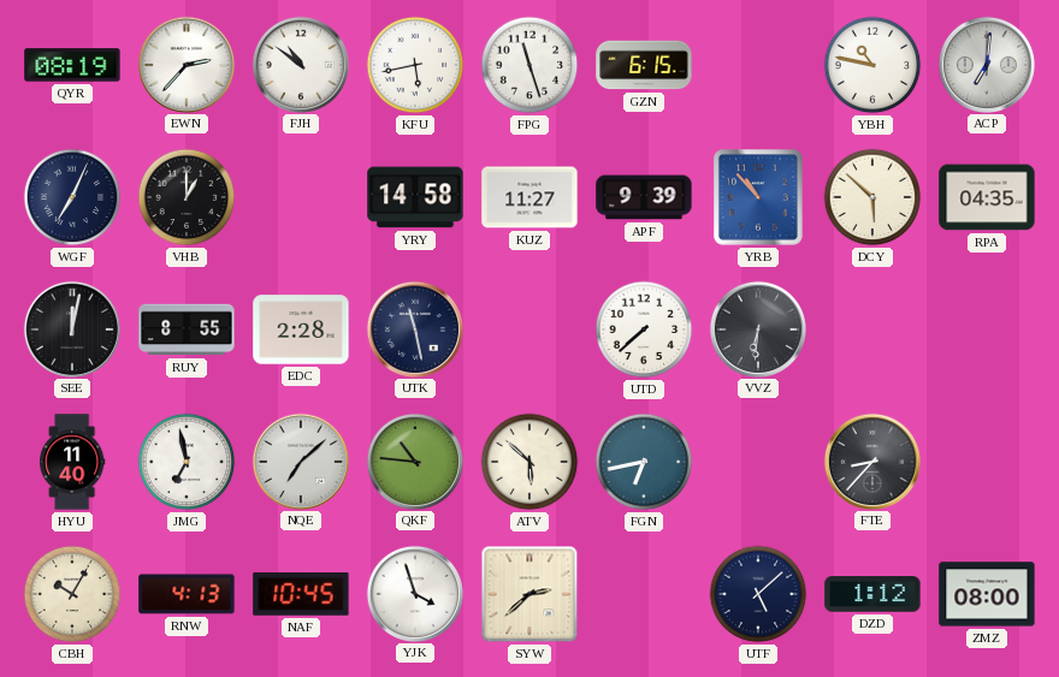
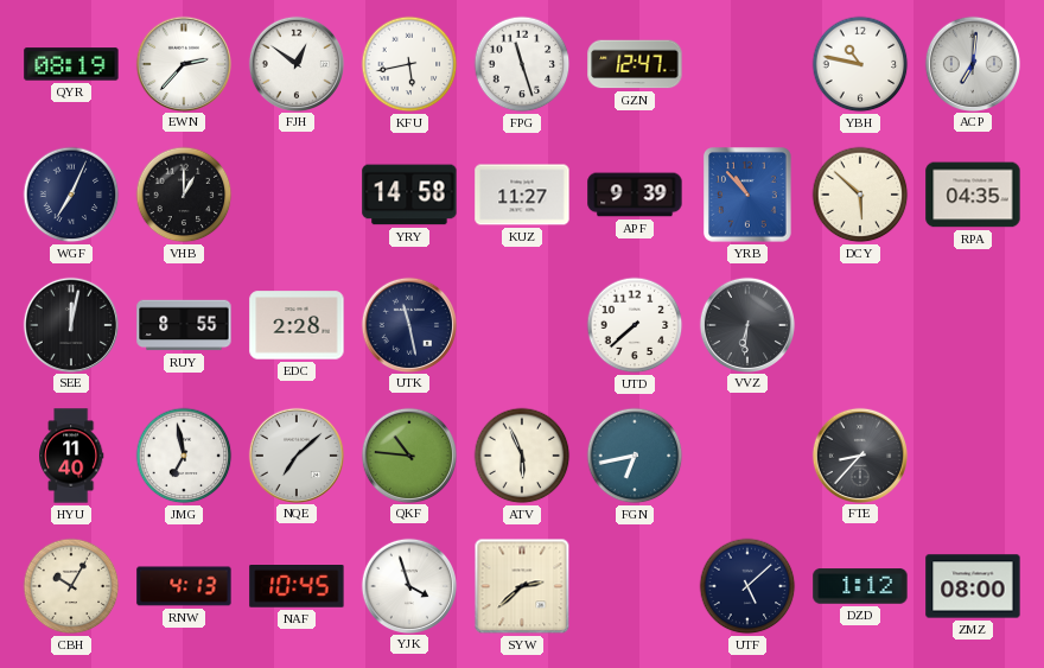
FJH: 10:51 -> 12:51 (295, 63)
GZN: 6:15 -> 12:47 (635, 64)
ATV: 5:52 -> 5:56 (522, 456)
